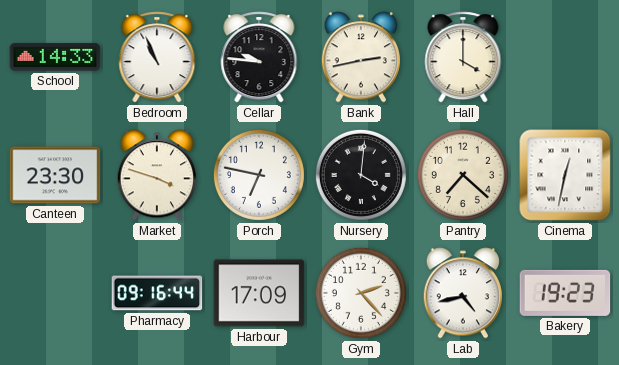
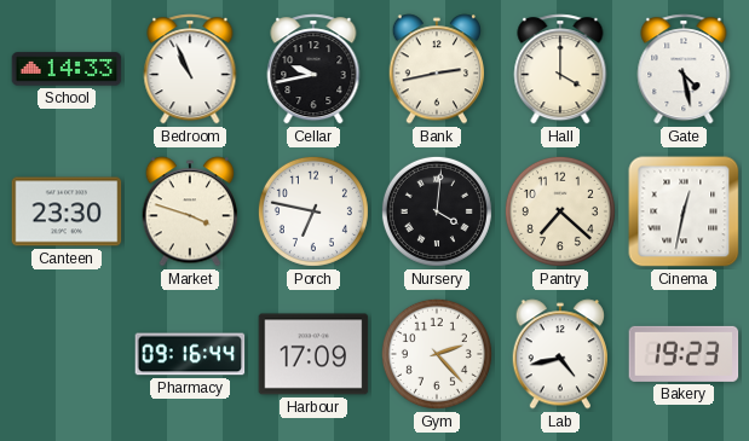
Cellar: 9:46 -> 9:43 (313, 69)
Gate: none -> 4:28 (684, 69)
